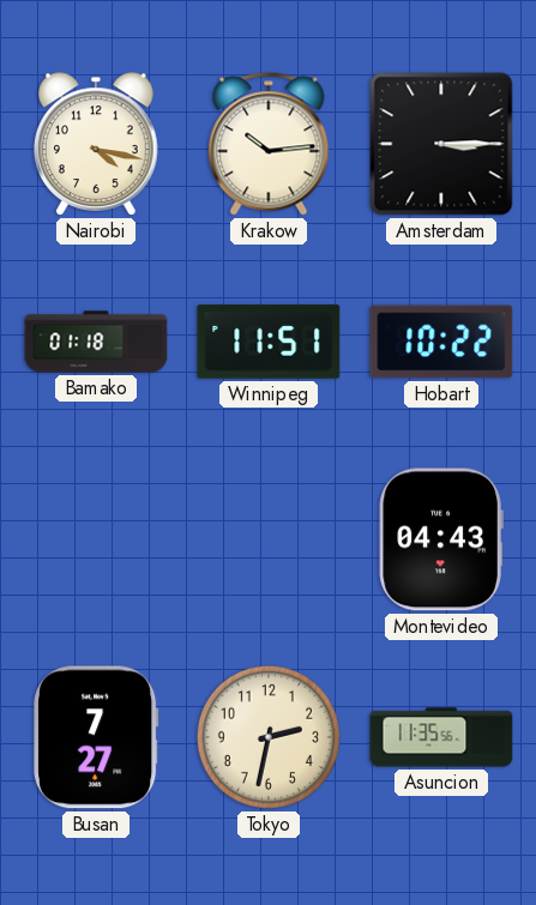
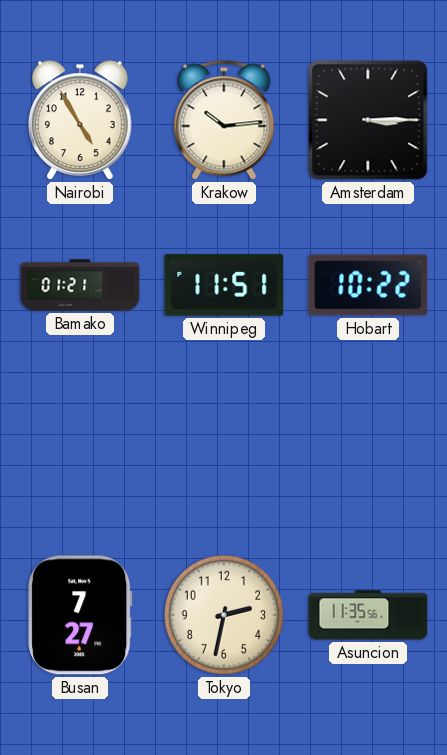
Nairobi: 4:17 -> 4:55 (81, 120)
Bamako: 01:18 -> 01:21 (80, 285)
Montevideo: 04:43 -> none (441, 539)
